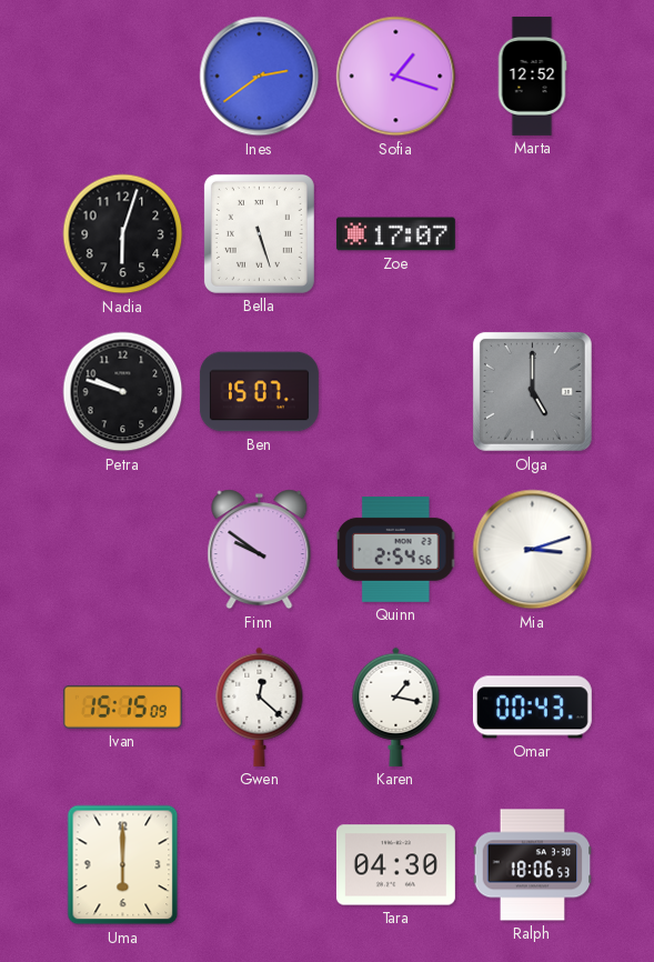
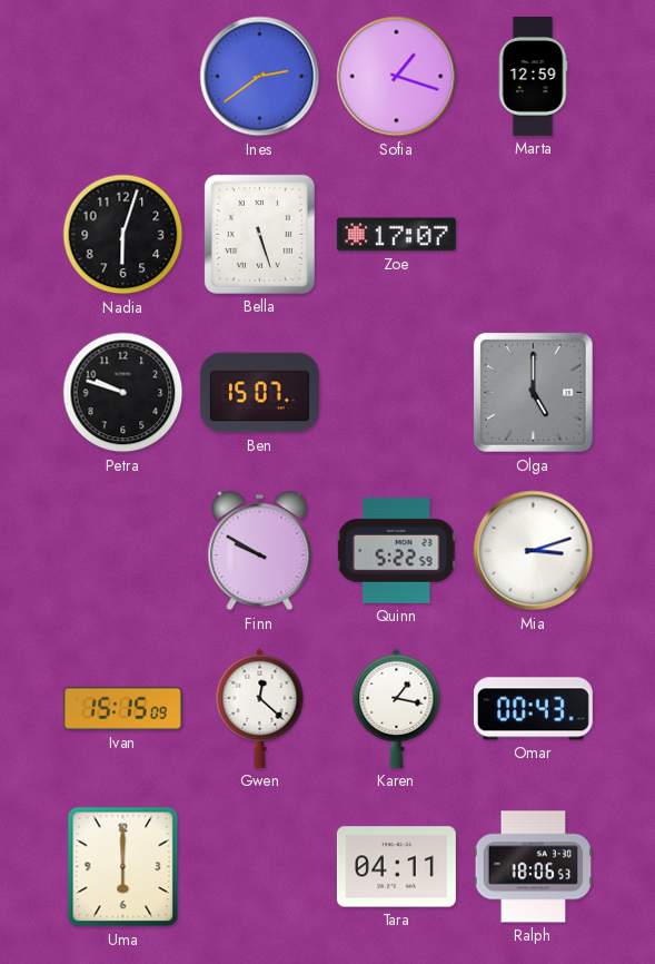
Marta: 12:52 -> 12:59 (533, 76)
Finn: 9:51 -> 9:50 (260, 551)
Quinn: 2:54 -> 5:22 (397, 551)
Tara: 04:30 -> 04:11 (396, 867)
